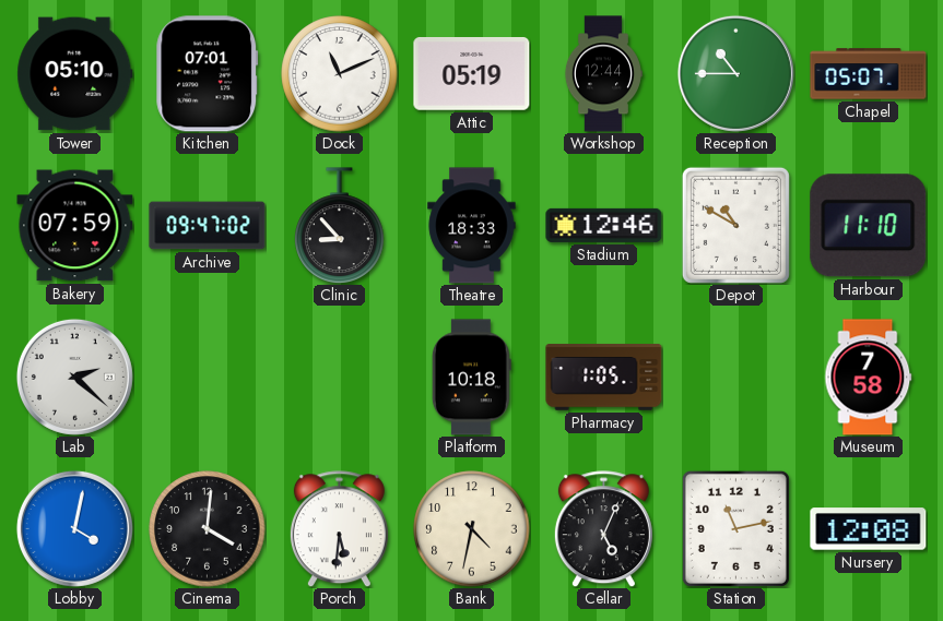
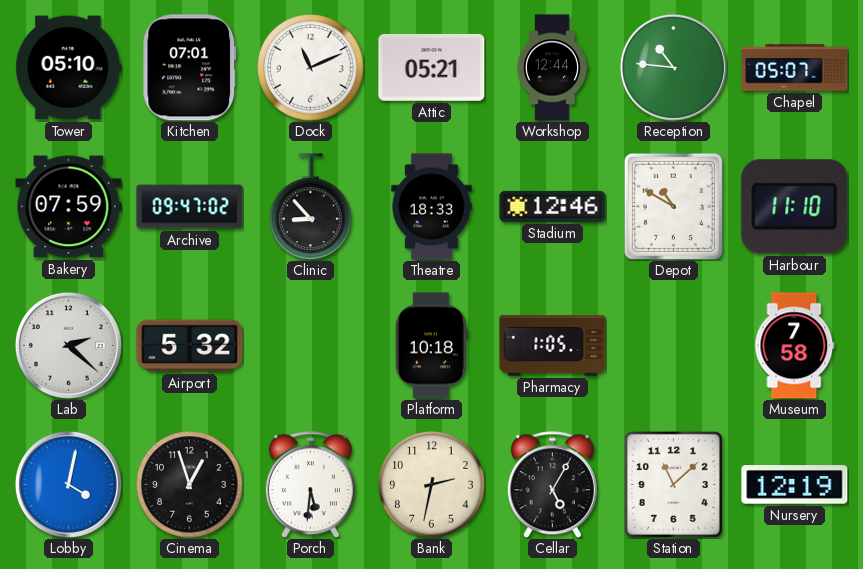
Attic: 05:19 -> 05:21 (432, 68)
Reception: 10:45 -> 10:46 (673, 67)
Airport: none -> 5:32 (190, 346)
Cinema: 4:01 -> 12:57 (190, 485)
Bank: 4:32 -> 2:32 (432, 485)
Cellar: 5:04 -> 5:05 (552, 485)
Station: 11:13 -> 11:08 (673, 484)
Nursery: 12:08 -> 12:19 (795, 485)
